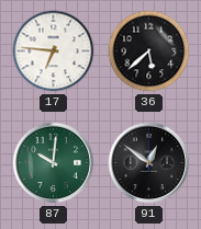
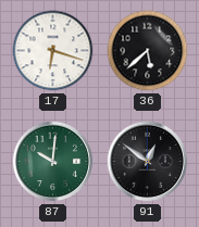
17: 6:46 -> 6:18 (53, 51)
